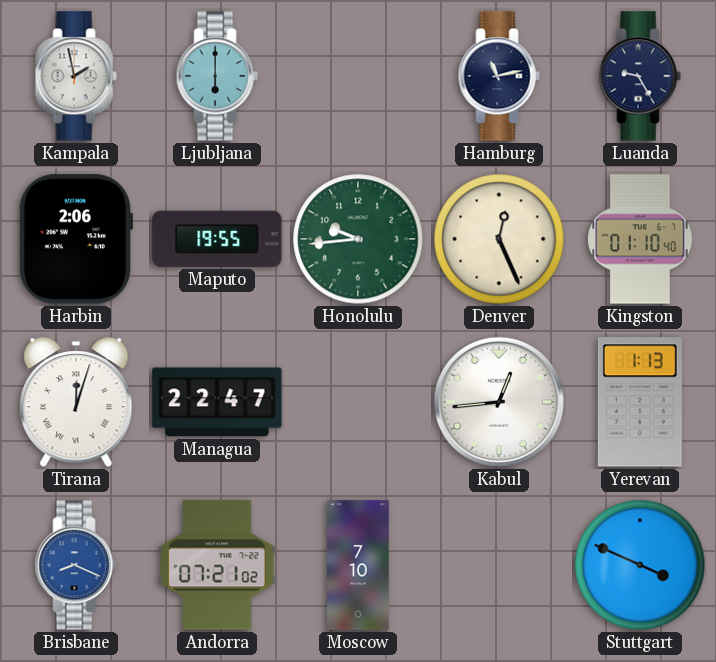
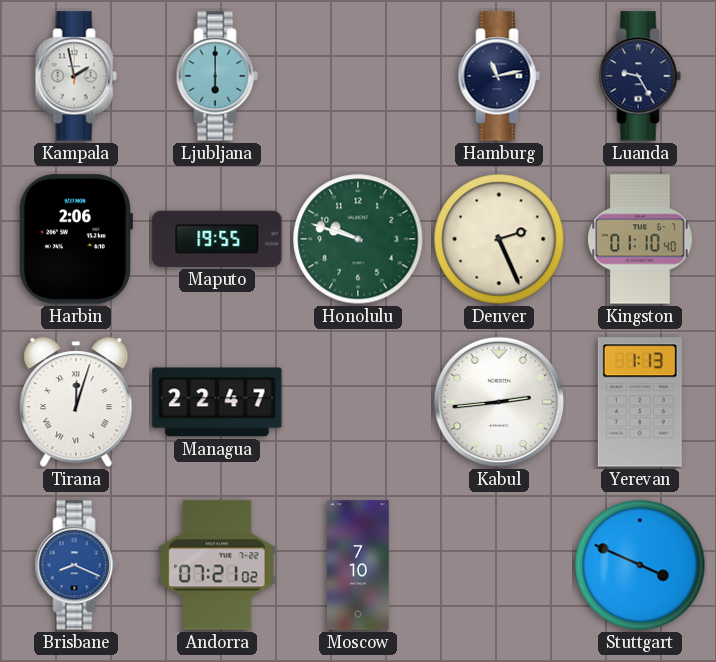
Honolulu: 9:44 -> 9:48 (358, 239)
Denver: 12:26 -> 2:26 (499, 239)
Kabul: 12:44 -> 2:44 (499, 402)
